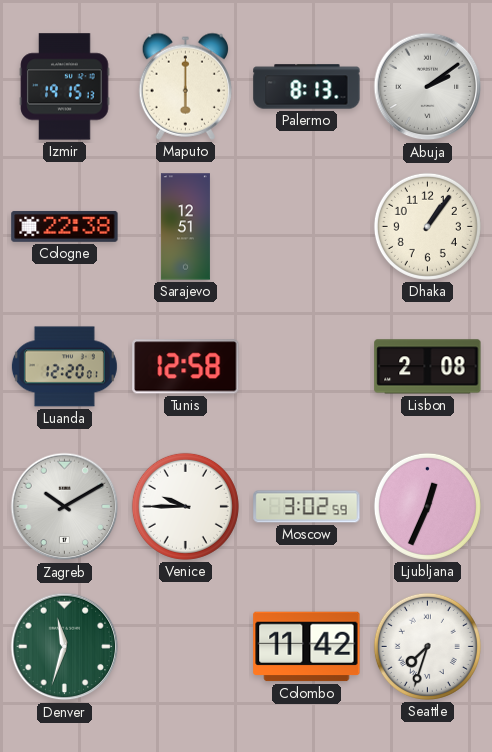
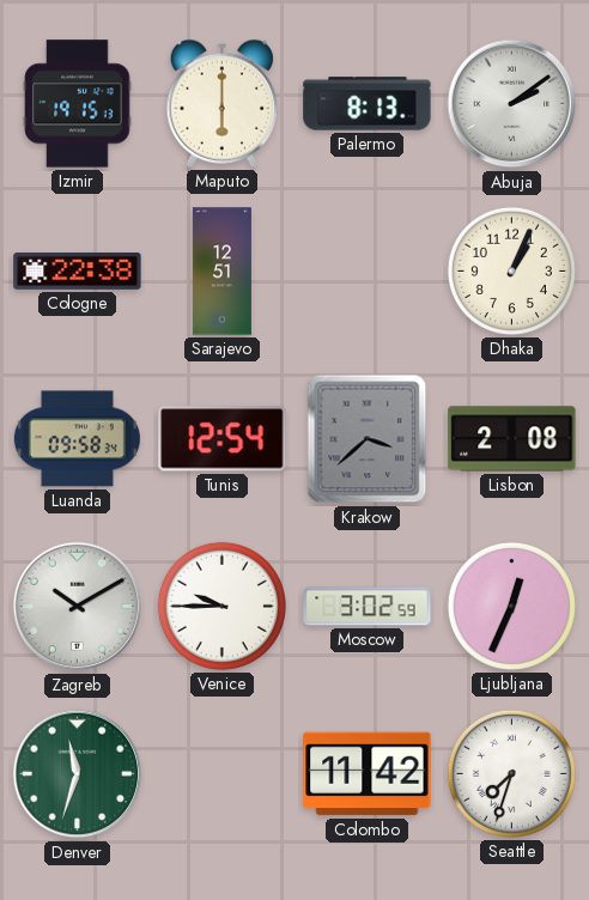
Dhaka: 1:06 -> 1:04 (511, 270)
Luanda: 12:20 -> 09:58 (77, 439)
Tunis: 12:58 -> 12:54 (223, 439)
Krakow: none -> 3:38 (368, 439)
